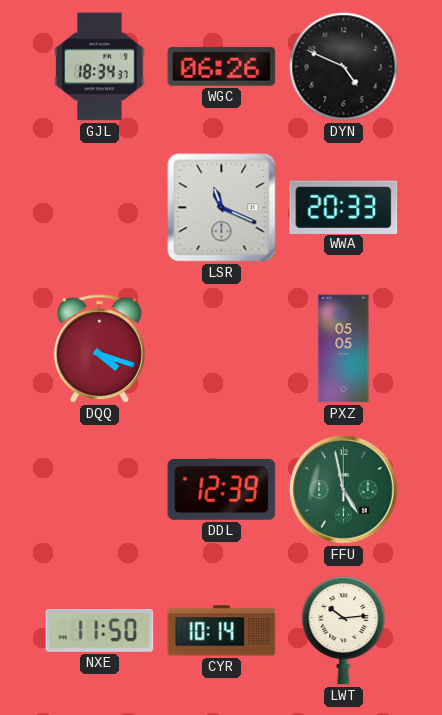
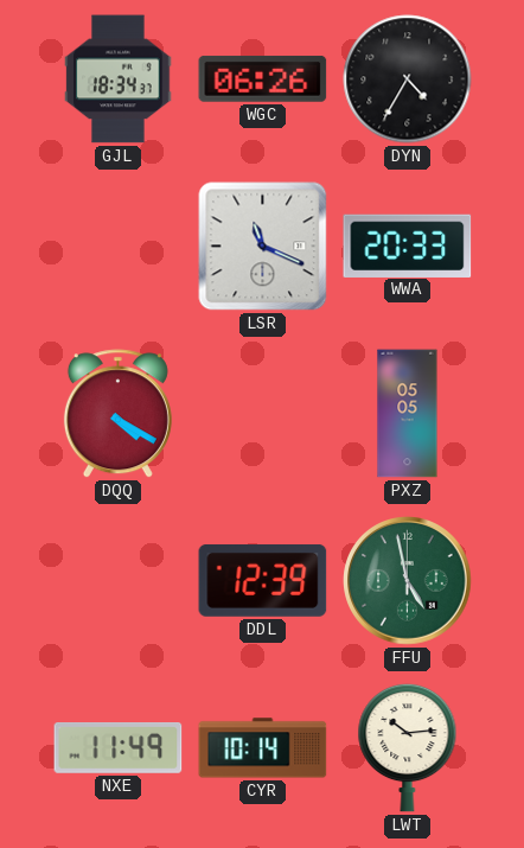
DYN: 4:49 -> 4:35 (408, 79)
DQQ: 4:18 -> 4:20 (117, 414)
NXE: 11:50 -> 11:49 (119, 748)
